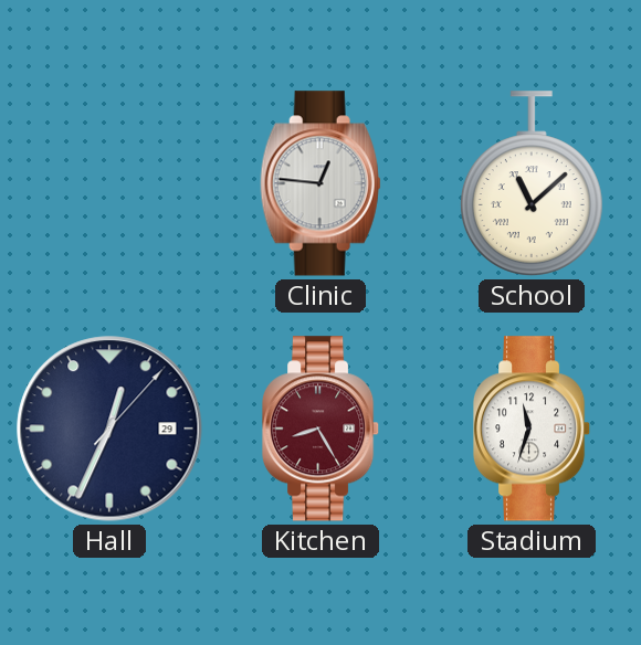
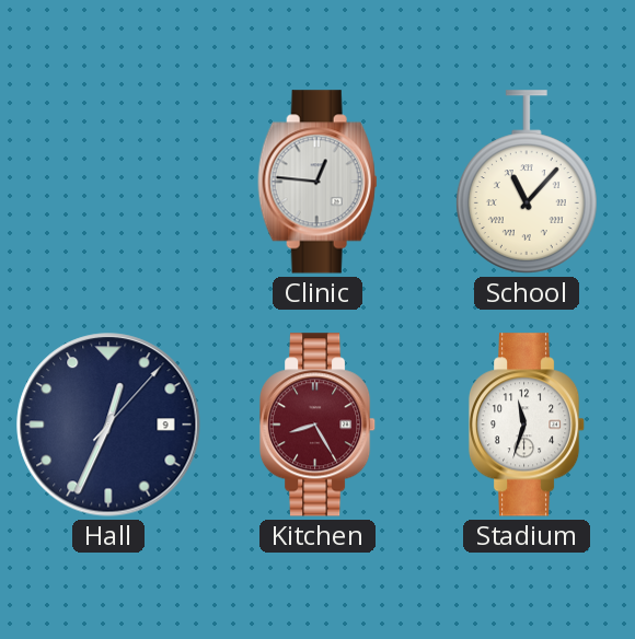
School: 11:08 -> 11:07 (527, 182)
Hall date: 29 -> 9 (108, 425)
